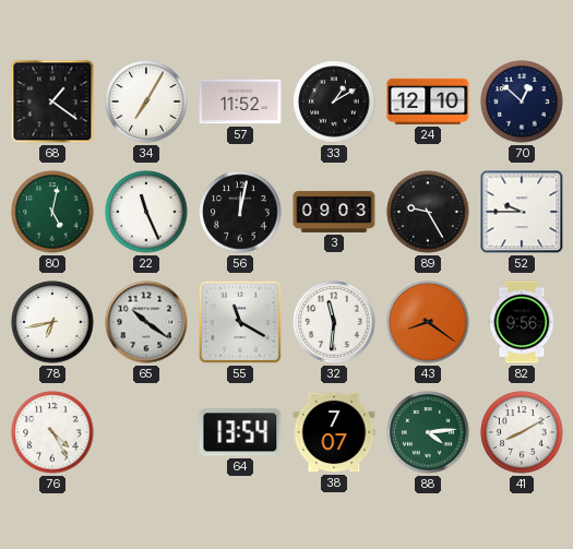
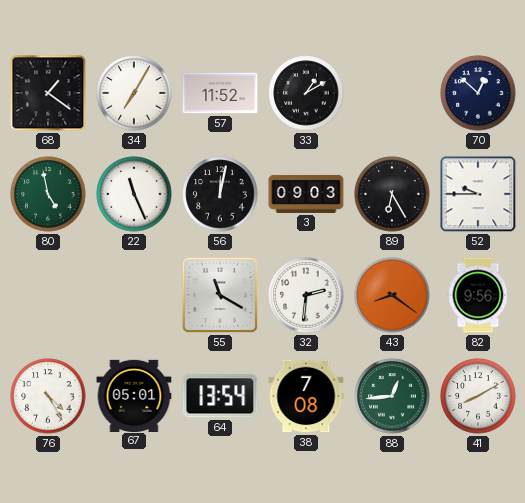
24: 12:10 -> none (428, 102)
80: 5:02 -> 4:58 (48, 194)
89: 9:25 -> 6:25 (392, 194)
78: 6:43 -> none (52, 322)
65: 10:21 -> none (146, 322)
32: 11:31 -> 2:31 (306, 295)
67: none -> 05:01 (134, 395)
38: 7:07 -> 7:08 (306, 396)
88: 4:14 -> 12:44 (392, 396)
